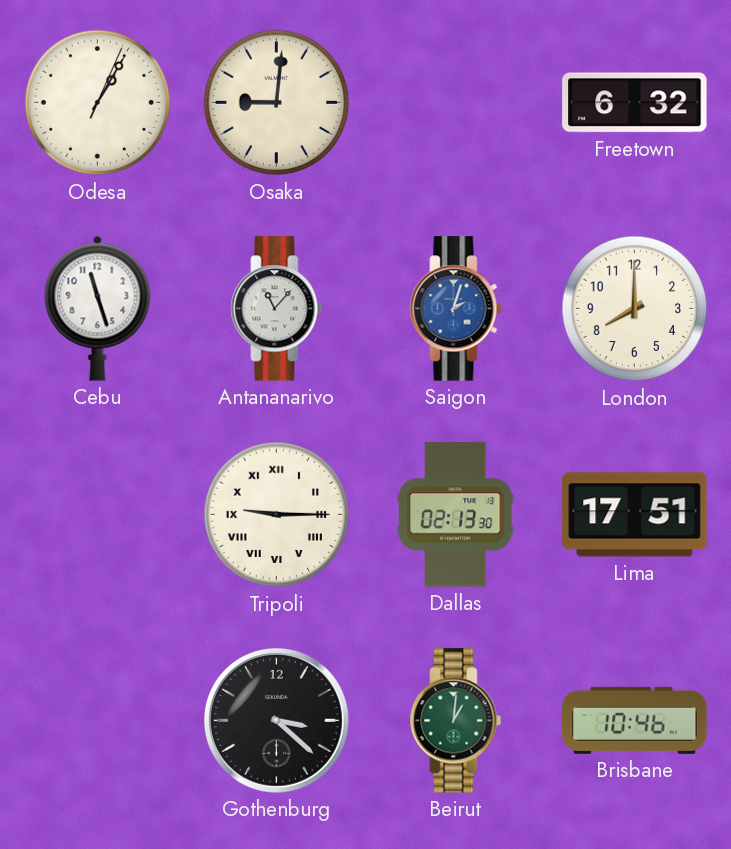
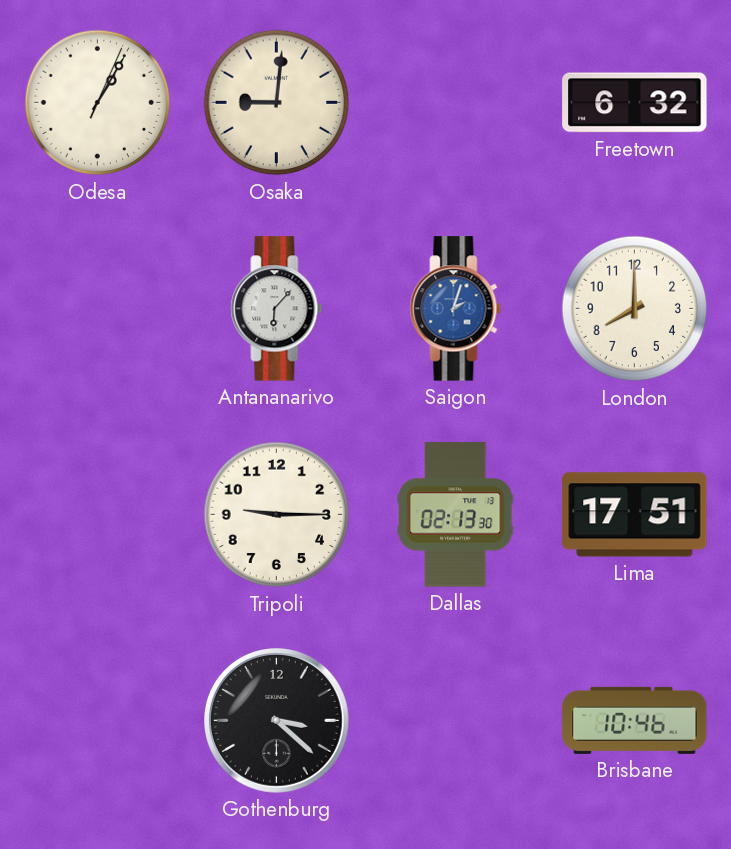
Cebu: 11:27 -> none (98, 308)
Antananarivo: 11:07 -> 6:07 (277, 309)
Tripoli numerals: Roman -> Arabic (277, 515)
Beirut: 1:01 -> none (456, 721)
